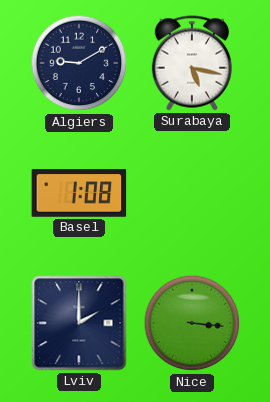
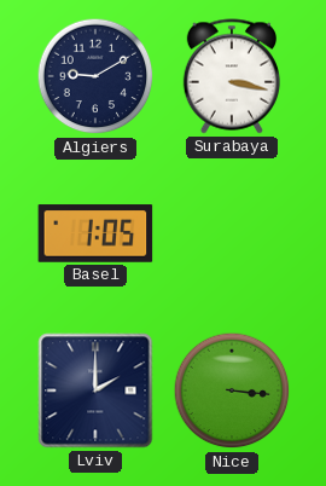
Surabaya: 5:17 -> 3:17 (231, 76)
Basel: 1:08 -> 1:05 (95, 233)
